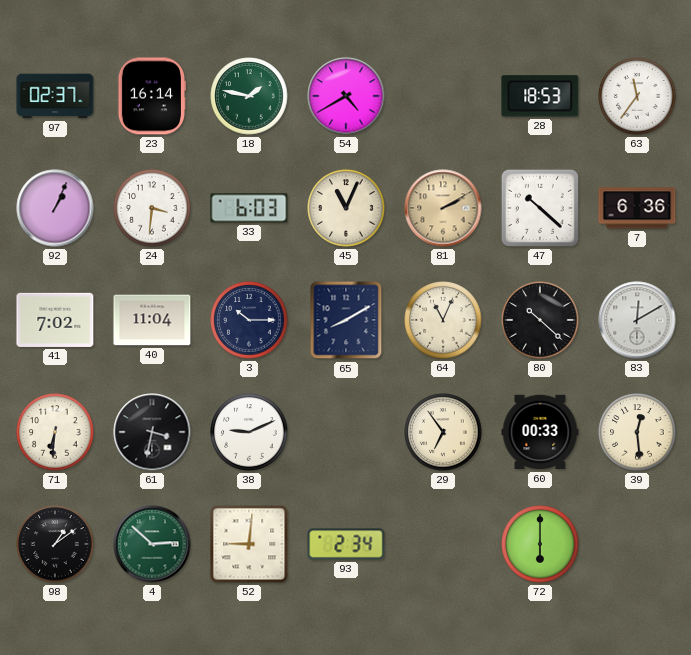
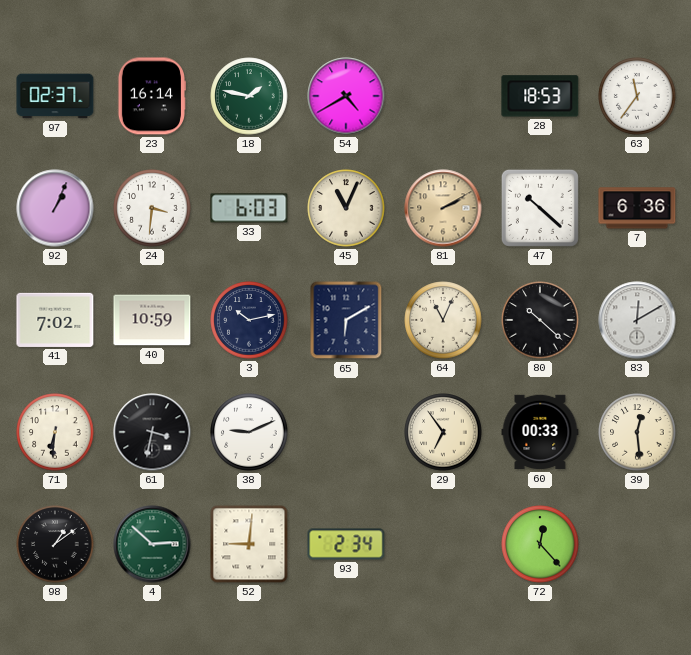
40: 11:04 -> 10:59 (152, 320)
3: 10:15 -> 10:13 (249, 320)
65: 8:10 -> 6:10 (346, 320)
72: 6:00 -> 12:23 (540, 544)
